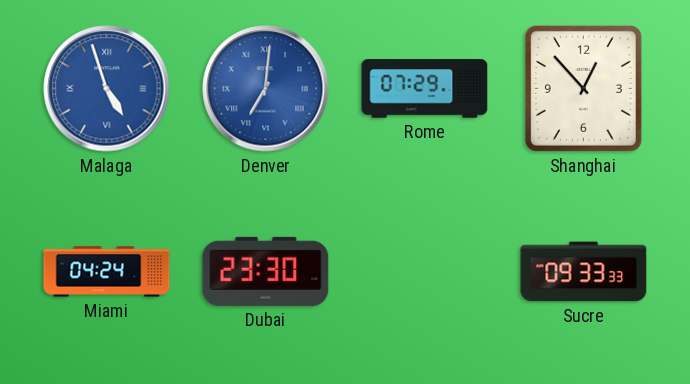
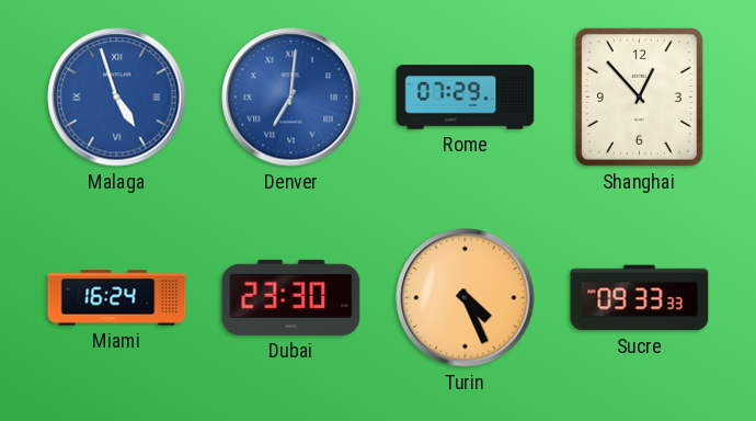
Miami: 04:24 -> 16:24 (117, 298)
Turin: none -> 4:26 (466, 298)
